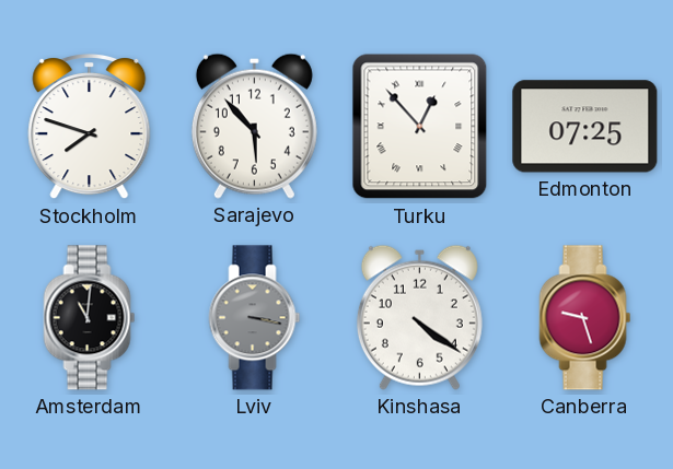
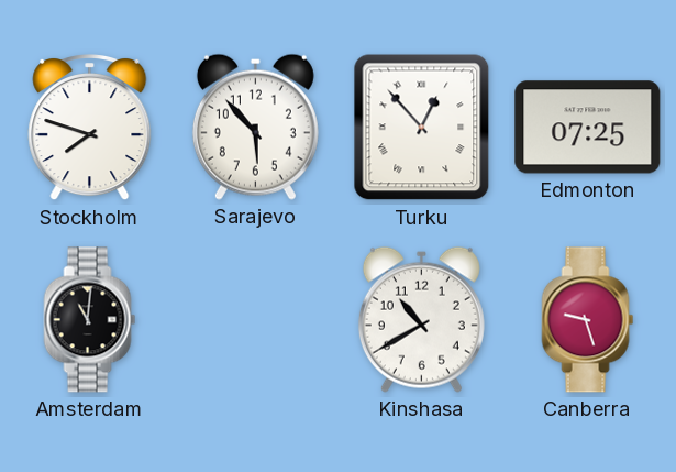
Lviv: 3:17 -> none (255, 318)
Kinshasa: 4:21 -> 10:40 (421, 319)
